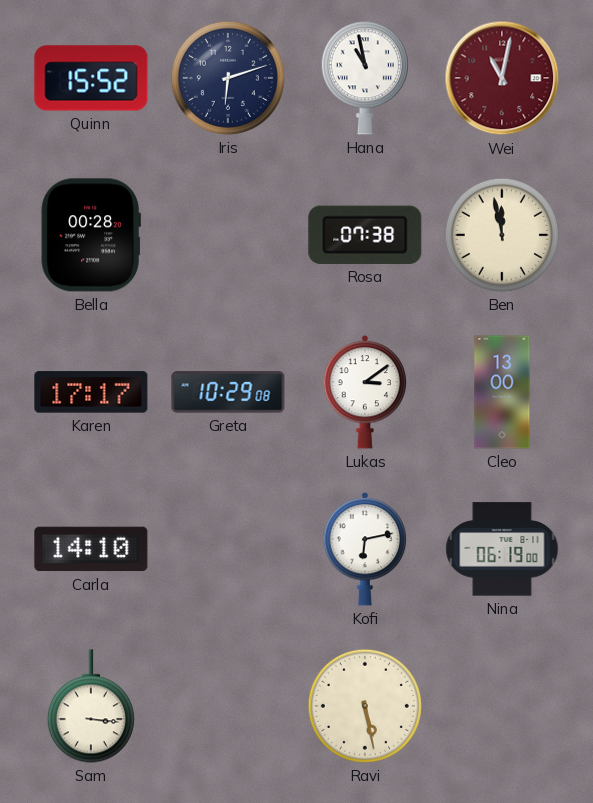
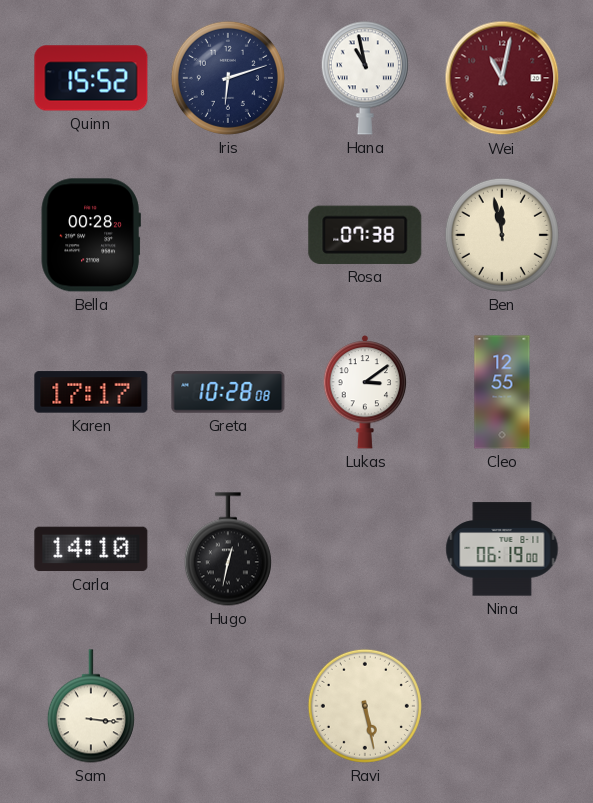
Greta: 10:29 -> 10:28 (228, 392)
Cleo: 13:00 -> 12:55 (502, 392)
Hugo: none -> 12:32 (228, 549)
Kofi: 6:13 -> none (365, 549)
